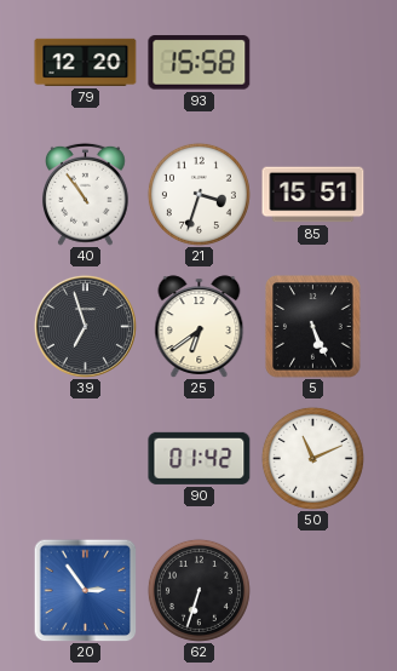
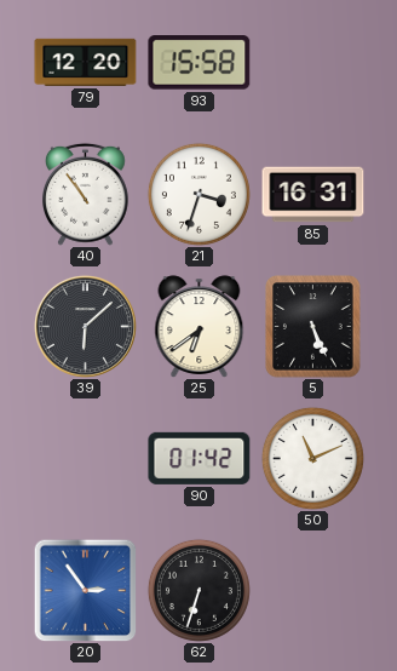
85: 15:51 -> 16:31 (313, 195)
39: 6:57 -> 6:08 (85, 326)
